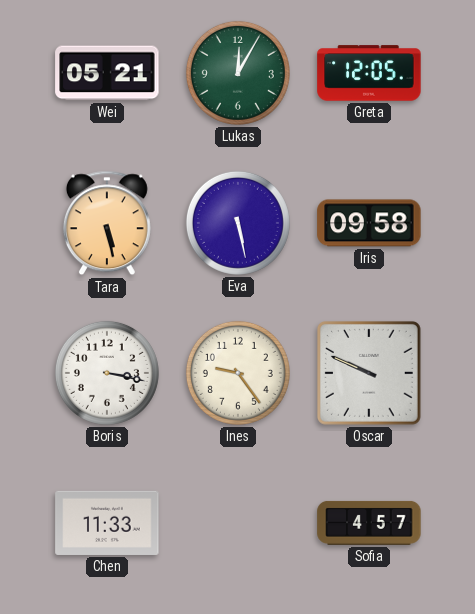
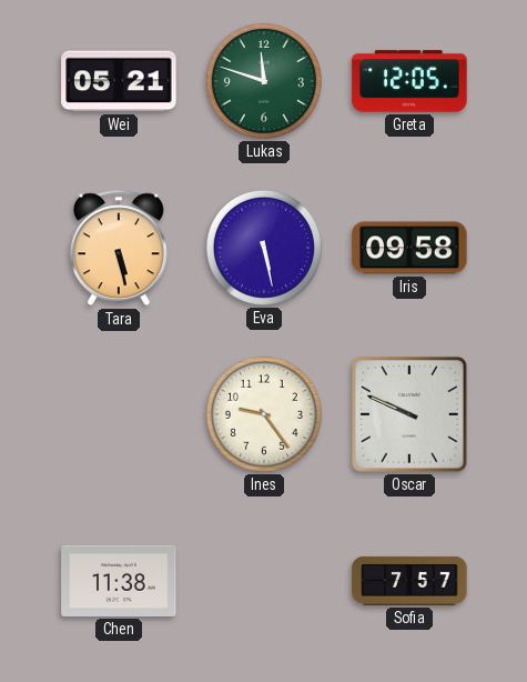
Lukas: 12:05 -> 11:48 (264, 81)
Boris: 3:17 -> none (107, 373)
Chen: 11:33 -> 11:38 (119, 581)
Sofia: 4:57 -> 7:57 (409, 581)
